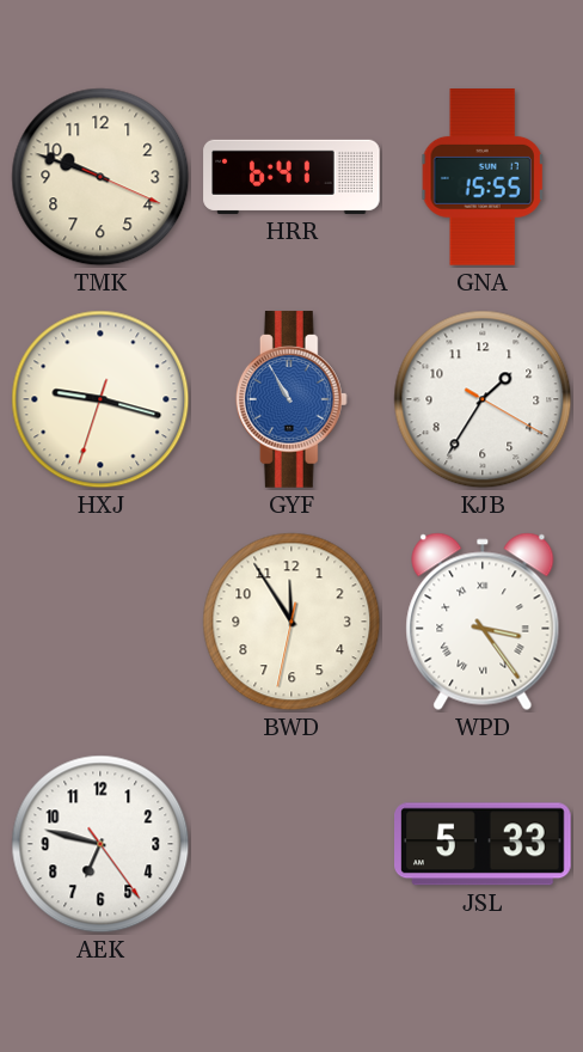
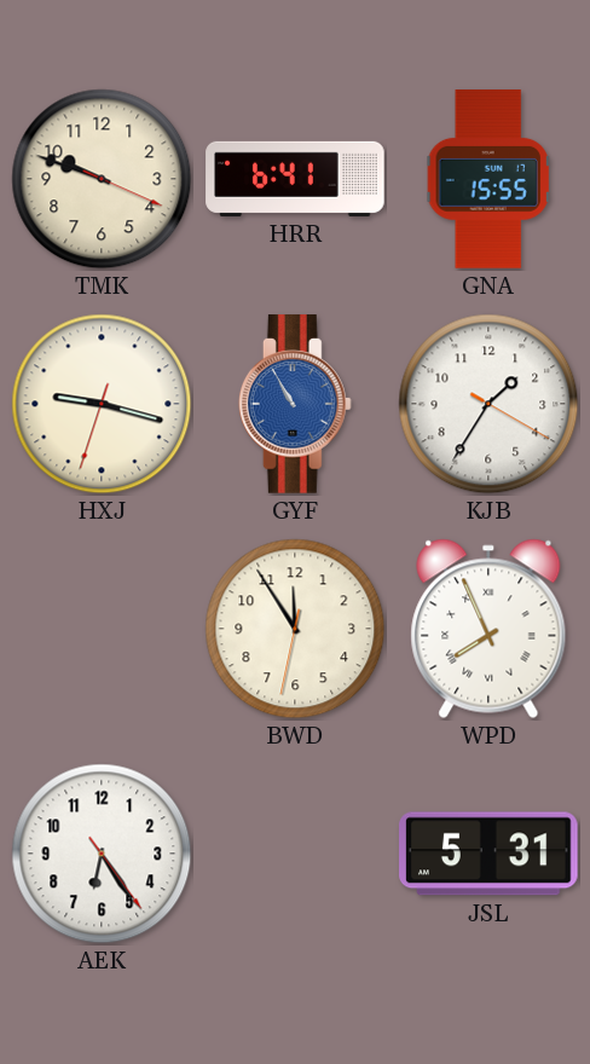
WPD: 3:24 -> 7:56 (488, 629)
AEK: 6:47 -> 6:24 (102, 854)
JSL: 5:33 -> 5:31 (490, 854)
